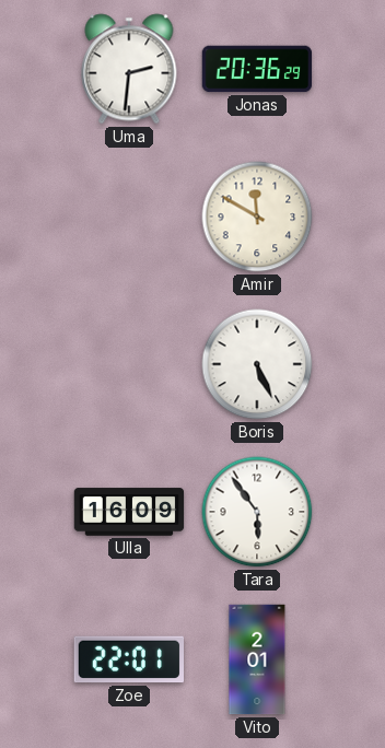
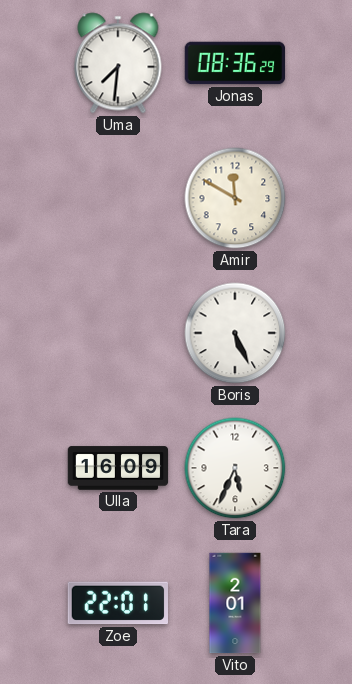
Uma: 2:31 -> 7:31 (118, 63)
Jonas: 20:36 -> 08:36 (235, 63)
Tara: 5:54 -> 5:34 (235, 468)
